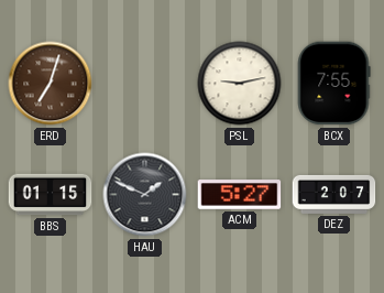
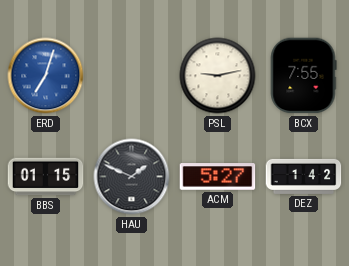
ERD dial: brown -> blue (46, 76)
DEZ: 2:07 -> 1:42 (304, 176)
